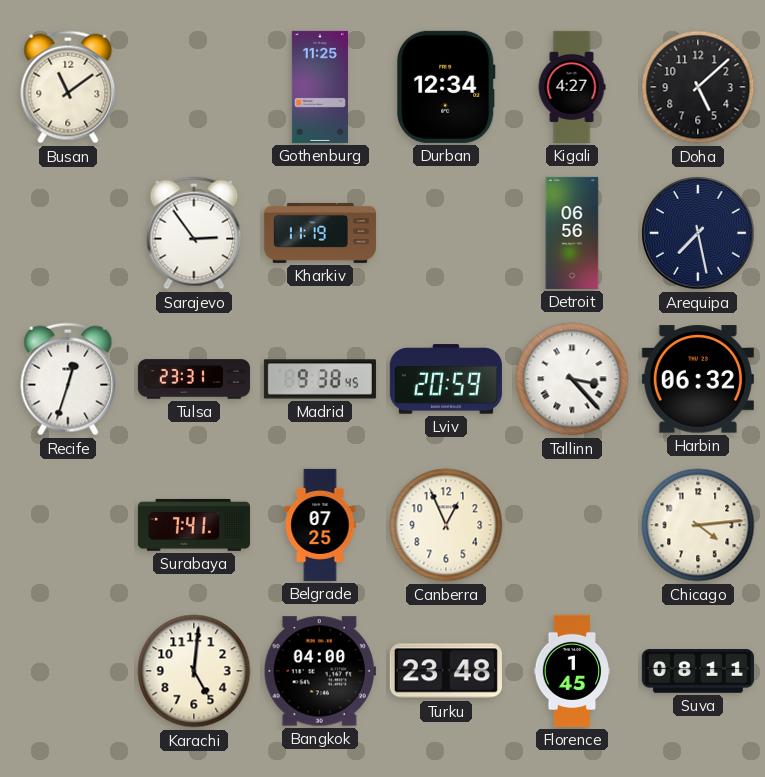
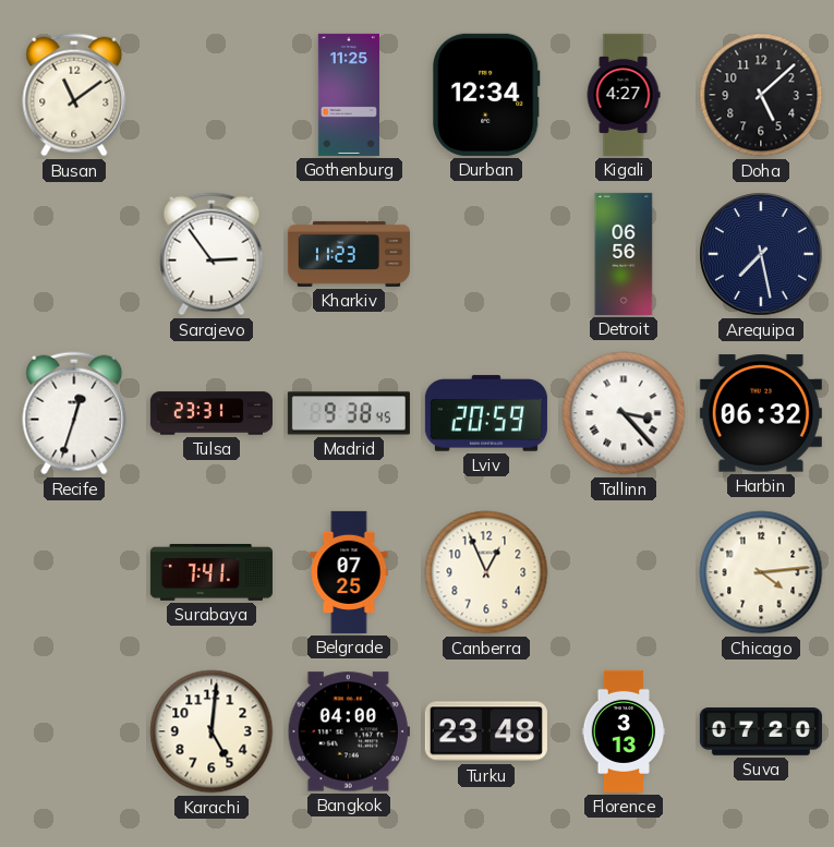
Kharkiv: 11:19 -> 11:23 (349, 254)
Florence: 1:45 -> 3:13 (624, 731)
Suva: 08:11 -> 07:20 (761, 733)
